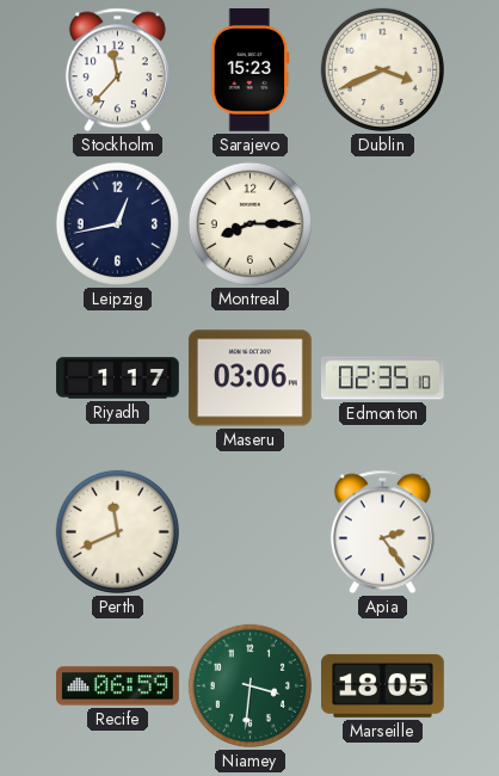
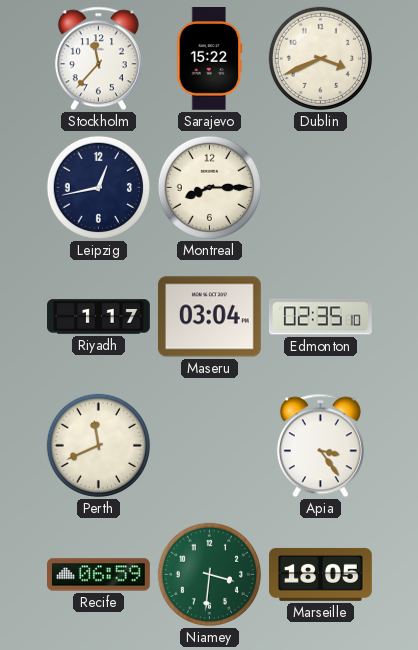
Sarajevo: 15:23 -> 15:22 (210, 59)
Maseru: 03:06 -> 03:04 (209, 317)
Apia: 2:24 -> 3:24 (320, 446)
